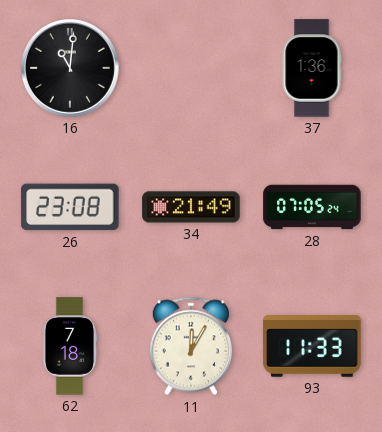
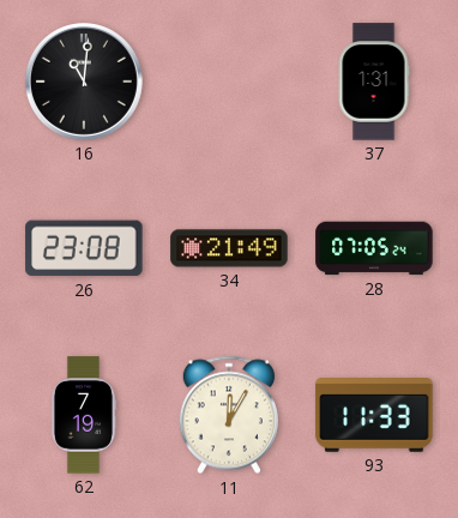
37: 1:36 -> 1:31 (374, 82)
62: 7:18 -> 7:19 (84, 415)
